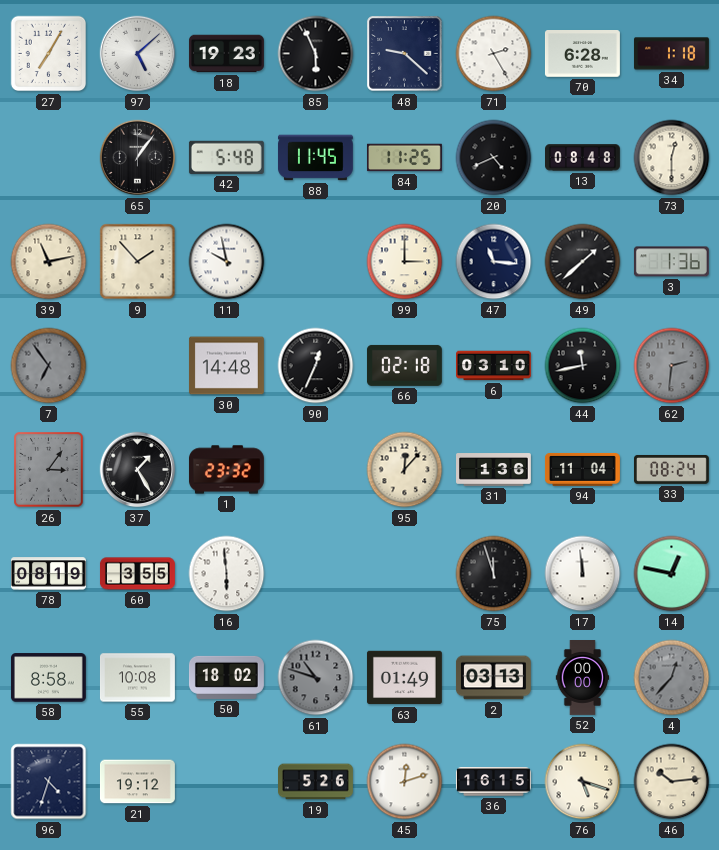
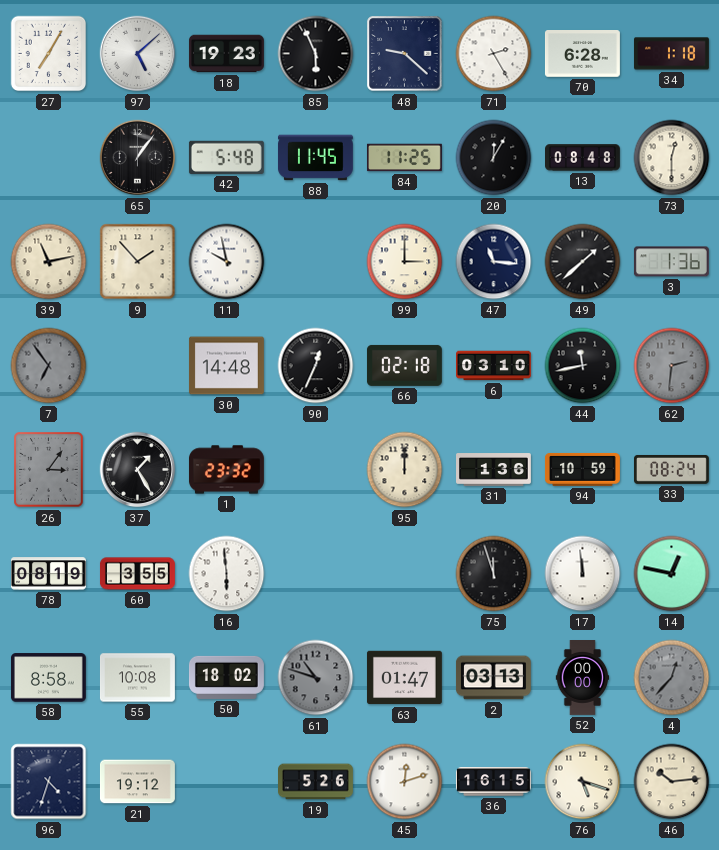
20: 4:41 -> 12:05 (494, 158)
95: 12:07 -> 12:00 (405, 470)
94: 11:04 -> 10:59 (582, 469)
63: 01:49 -> 01:47 (404, 678)
